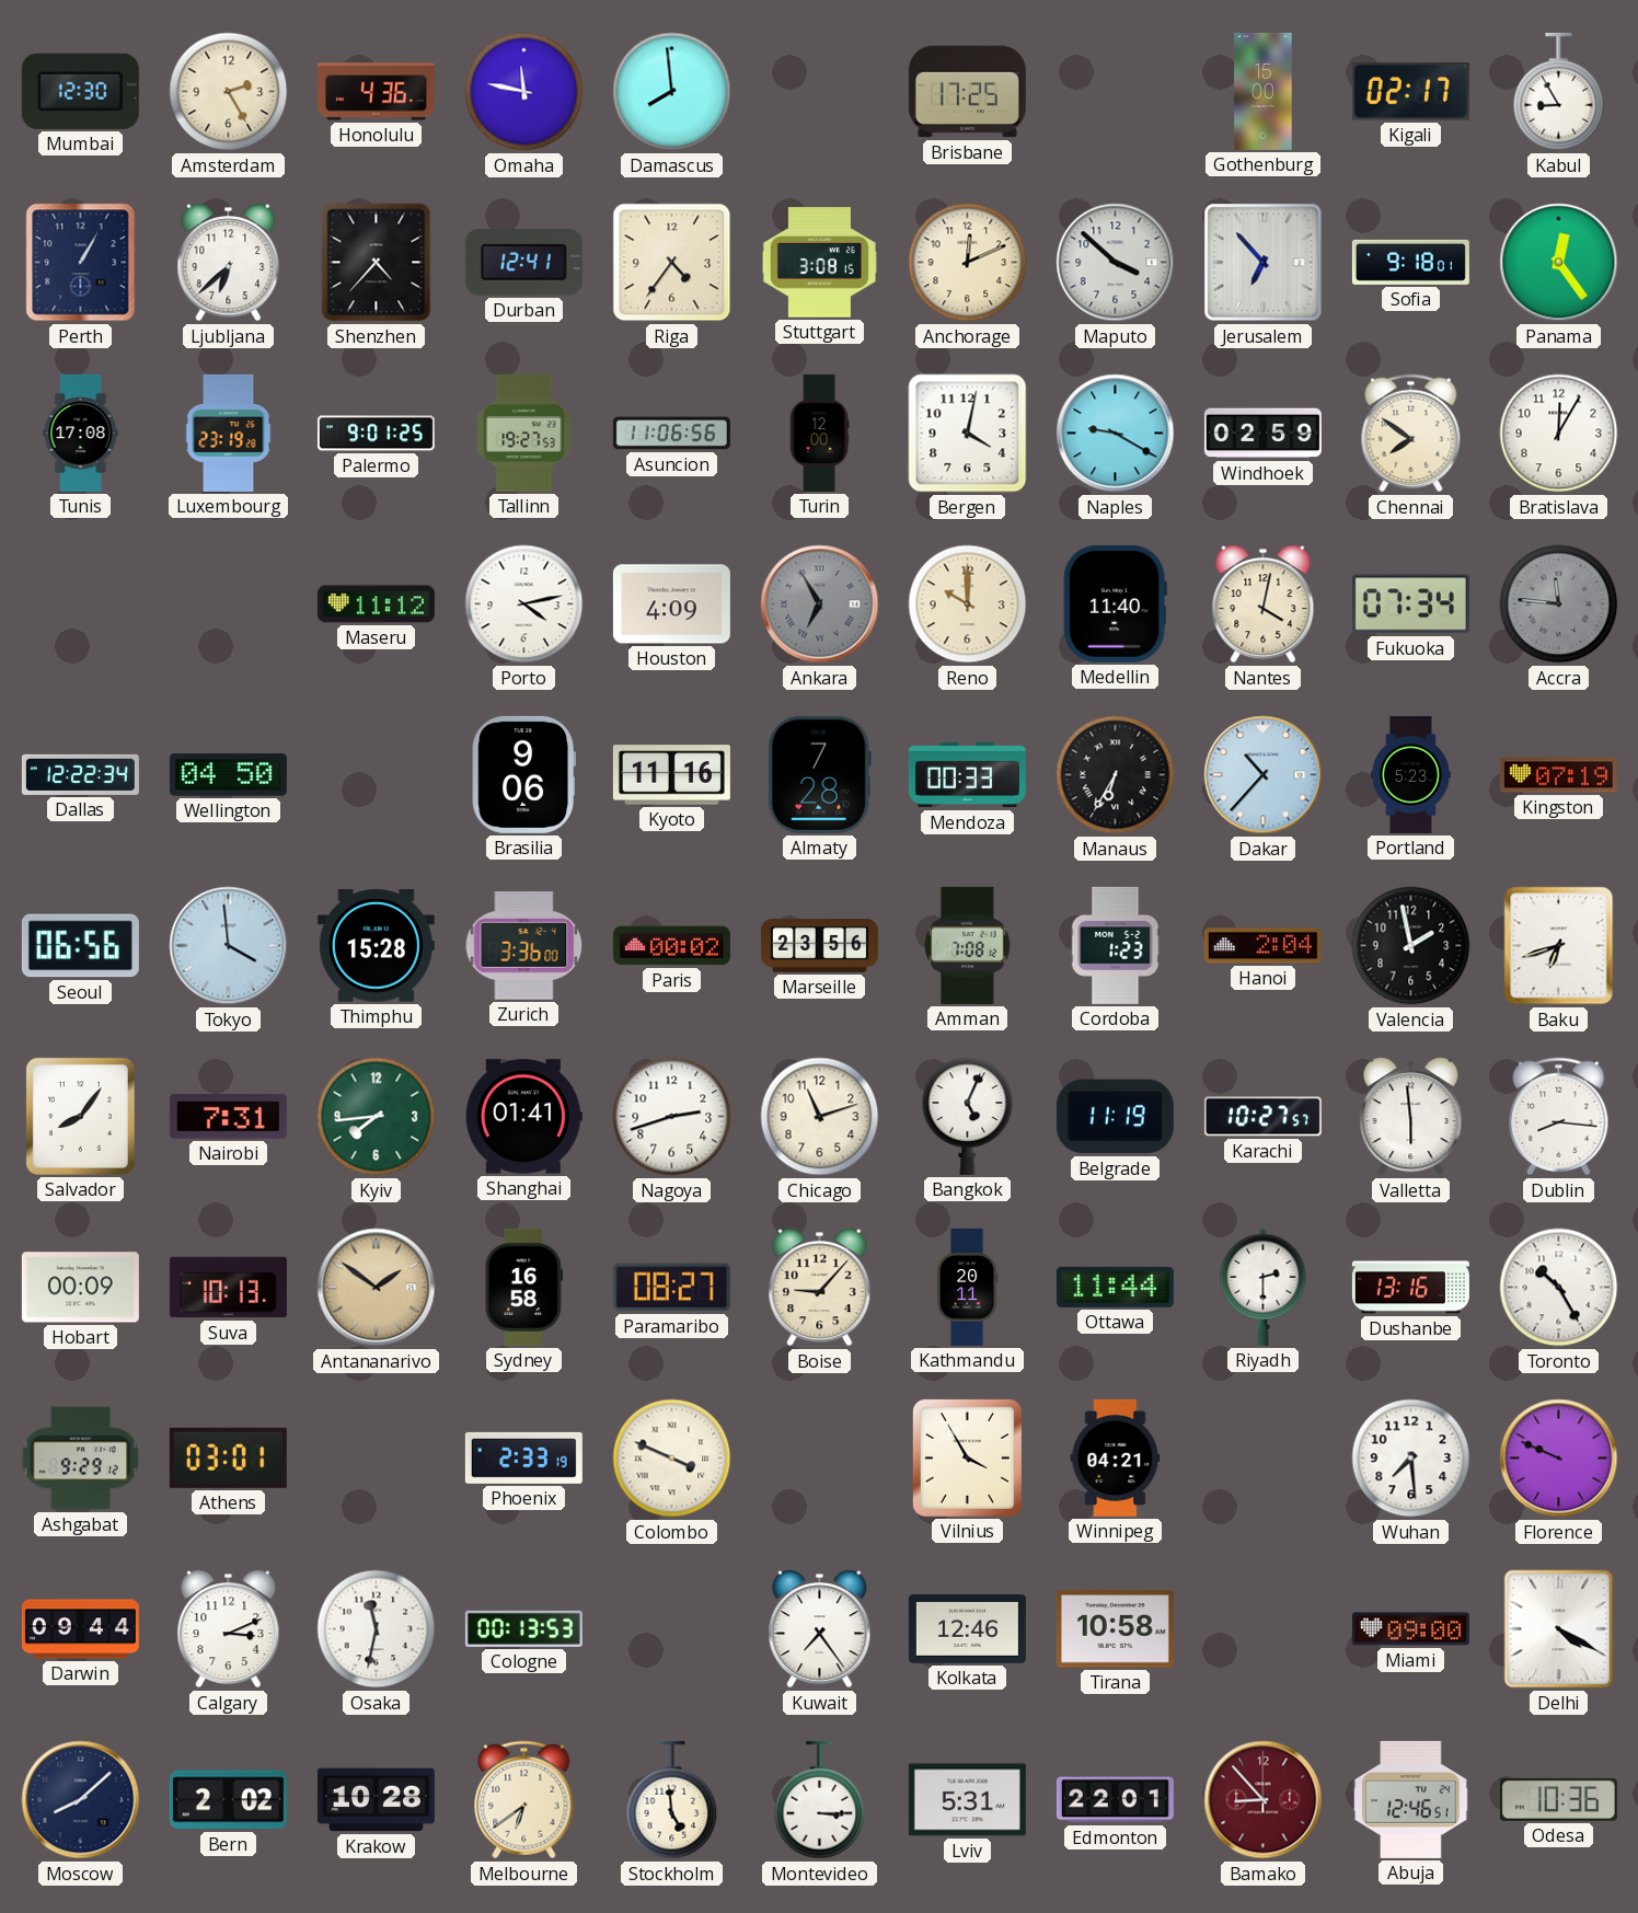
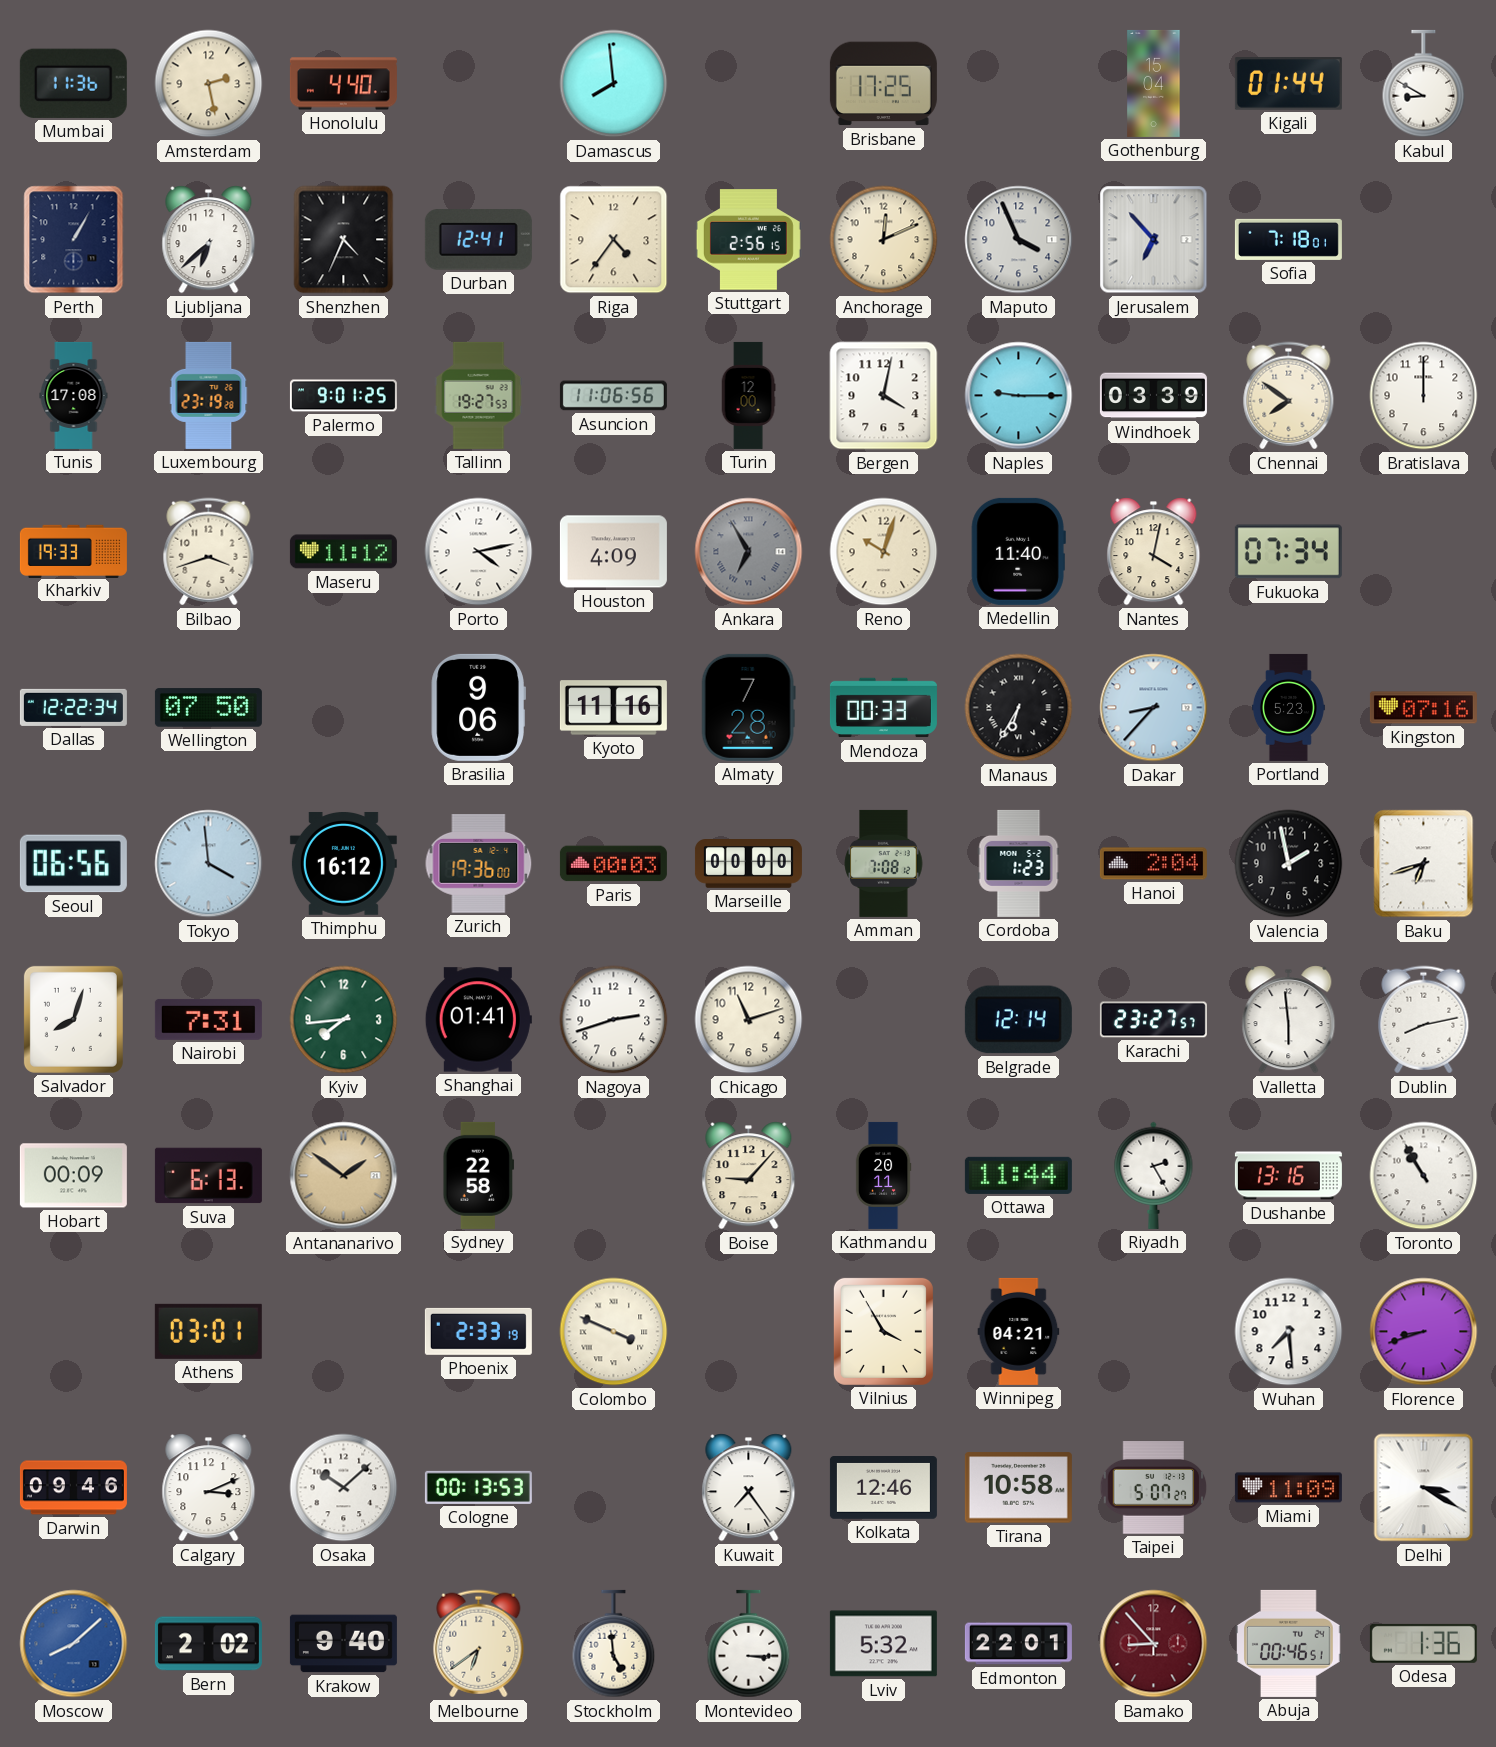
Mumbai: 12:30 -> 11:36 (73, 83)
Amsterdam: 2:25 -> 2:28 (209, 84)
Honolulu: 4:36 -> 4:40 (343, 84)
Omaha: 11:47 -> none (524, 92)
Gothenburg: 15:00 -> 15:04 (1154, 83)
Kigali: 02:17 -> 01:44 (1288, 84)
Kabul: 8:55 -> 8:50 (1424, 84)
Shenzhen: 4:37 -> 4:34 (344, 240)
Stuttgart: 3:08 -> 2:56 (748, 240)
Maputo: 3:52 -> 3:56 (1019, 240)
Sofia: 9:18 -> 7:18 (1288, 239)
Panama: 12:24 -> none (1559, 263)
Naples: 9:20 -> 9:15 (1019, 396)
Windhoek: 02:59 -> 03:39 (1153, 396)
Bratislava: 12:05 -> 12:00 (1424, 396)
Kharkiv: none -> 19:33 (73, 551)
Bilbao: none -> 3:42 (209, 552)
Reno: 10:00 -> 10:03 (884, 552)
Accra: 11:46 -> none (1559, 604)
Wellington: 04:50 -> 07:50 (208, 708)
Dakar: 10:37 -> 8:37 (1154, 708)
Kingston: 07:19 -> 07:16 (1423, 708)
Thimphu: 15:28 -> 16:12 (343, 863)
Zurich: 3:36 -> 19:36 (479, 864)
Paris: 00:02 -> 00:03 (613, 864)
Marseille: 23:56 -> 00:00 (748, 864)
Salvador: 8:06 -> 8:03 (73, 1019)
Bangkok: 5:04 -> none (968, 1116)
Belgrade: 11:19 -> 12:14 (1018, 1020)
Karachi: 10:27 -> 23:27 (1153, 1020)
Dublin: 8:16 -> 8:13 (1424, 1020)
Suva: 10:13 -> 6:13 (208, 1176)
Sydney: 16:58 -> 22:58 (479, 1175)
Paramaribo: 08:27 -> none (671, 1288)
Riyadh: 2:30 -> 2:25 (1154, 1175)
Toronto: 10:25 -> 10:55 (1424, 1176)
Ashgabat: 9:29 -> none (81, 1459)
Florence: 9:49 -> 8:42 (1424, 1332)
Darwin: 09:44 -> 09:46 (73, 1488)
Osaka: 11:32 -> 10:08 (344, 1488)
Taipei: none -> 5:07 (1154, 1488)
Miami: 09:00 -> 11:09 (1288, 1488)
Delhi: 4:20 -> 3:20 (1424, 1488)
Moscow dial: navy -> blue (74, 1644)
Krakow: 10:28 -> 9:40 (343, 1644)
Lviv: 5:31 -> 5:32 (883, 1644)
Abuja: 12:46 -> 00:46 (1289, 1643)
Odesa: 10:36 -> 1:36 (1423, 1643)
